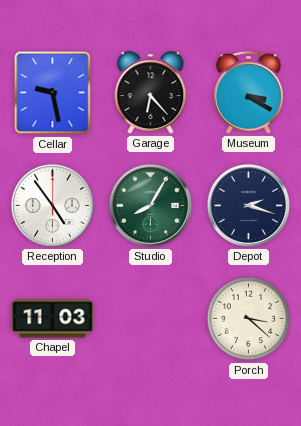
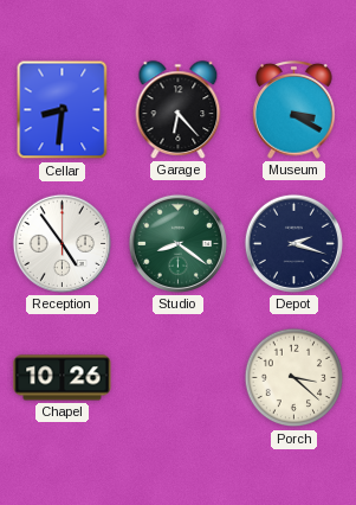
Cellar: 9:28 -> 8:31 (63, 110)
Studio: 8:05 -> 8:21 (177, 243)
Chapel: 11:03 -> 10:26 (63, 378)
